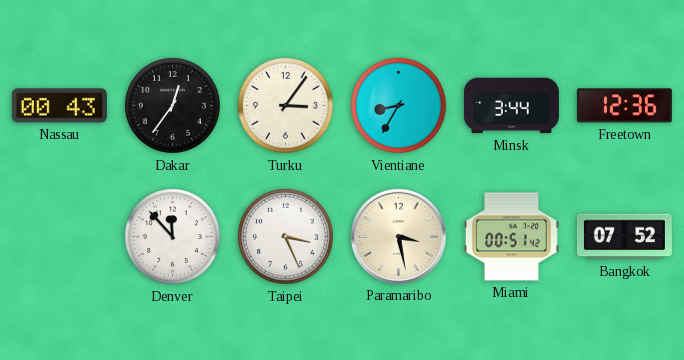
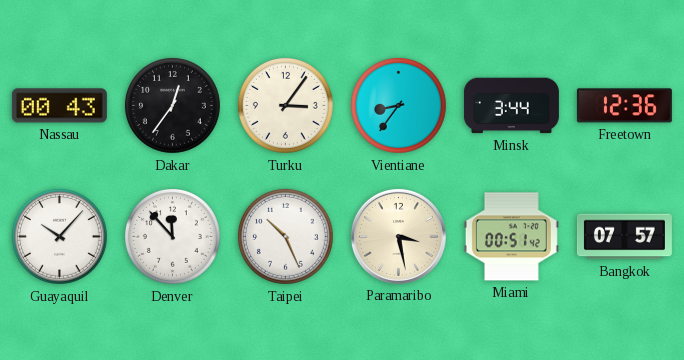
Vientiane: 8:35 -> 8:36 (398, 105)
Guayaquil: none -> 10:07 (59, 236)
Taipei: 3:26 -> 10:26 (285, 236)
Bangkok: 07:52 -> 07:57 (624, 237)
